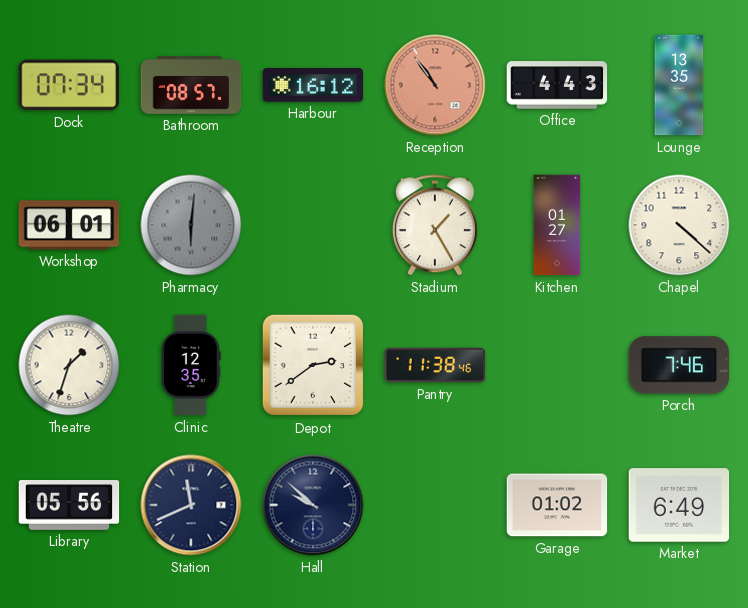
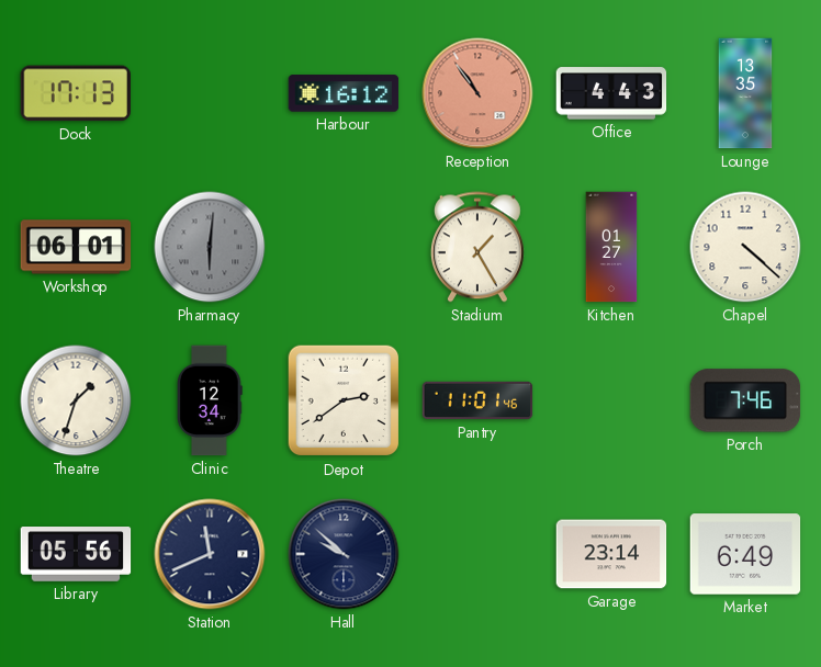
Dock: 07:34 -> 17:13 (75, 93)
Bathroom: 08:57 -> none (191, 86)
Clinic: 12:35 -> 12:34 (210, 400)
Pantry: 11:38 -> 11:01 (477, 400)
Garage: 01:02 -> 23:14 (611, 554)
